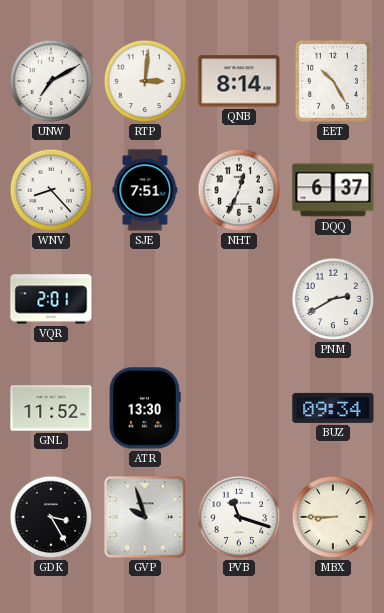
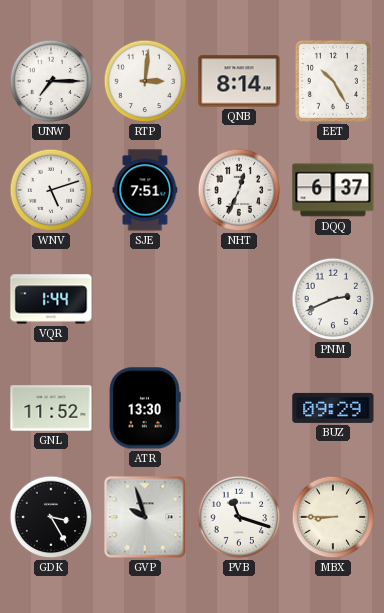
UNW: 7:10 -> 7:15 (51, 81)
WNV: 8:23 -> 5:12 (51, 190)
VQR: 2:01 -> 1:44 (51, 299)
PNM: 2:40 -> 2:41 (333, 299)
BUZ: 09:34 -> 09:29 (333, 408)
